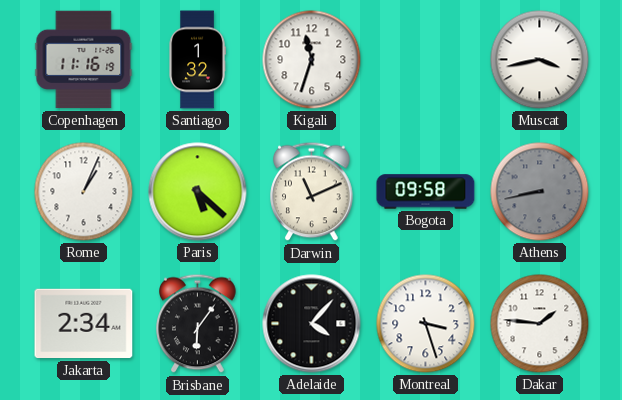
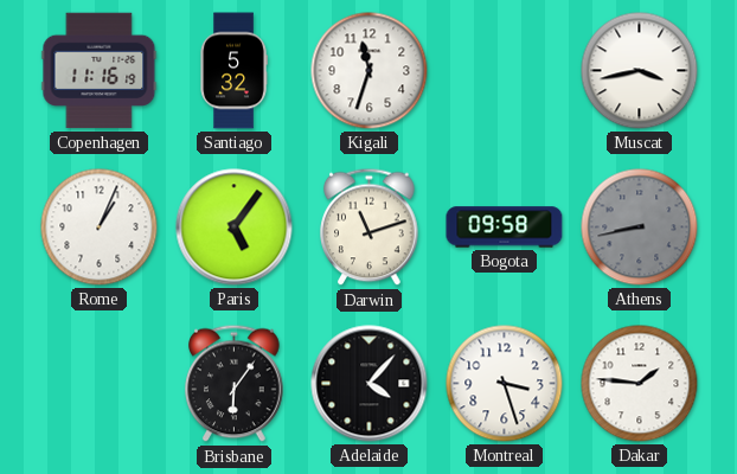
Santiago: 1:32 -> 5:32 (233, 71)
Paris: 5:22 -> 5:06 (235, 228)
Darwin: 11:11 -> 11:12 (370, 228)
Jakarta: 2:34 -> none (84, 324)
